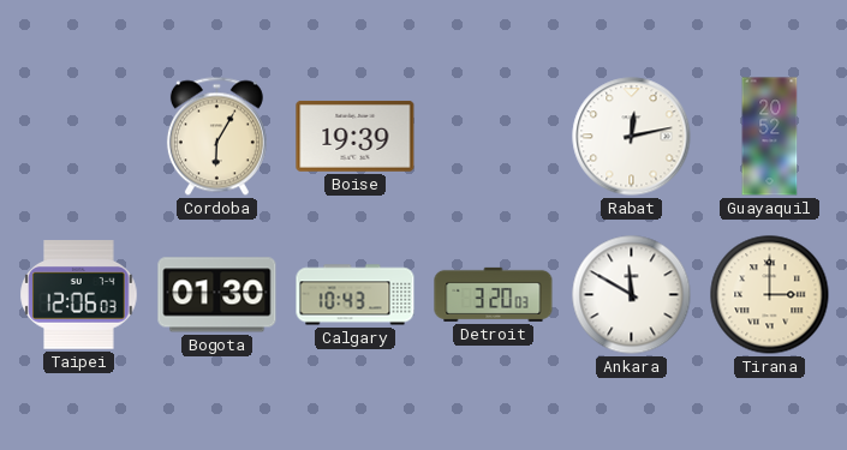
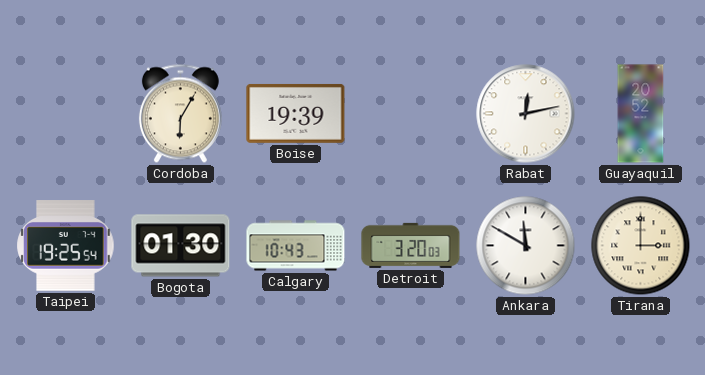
Taipei: 12:06 -> 19:25 (66, 246)
